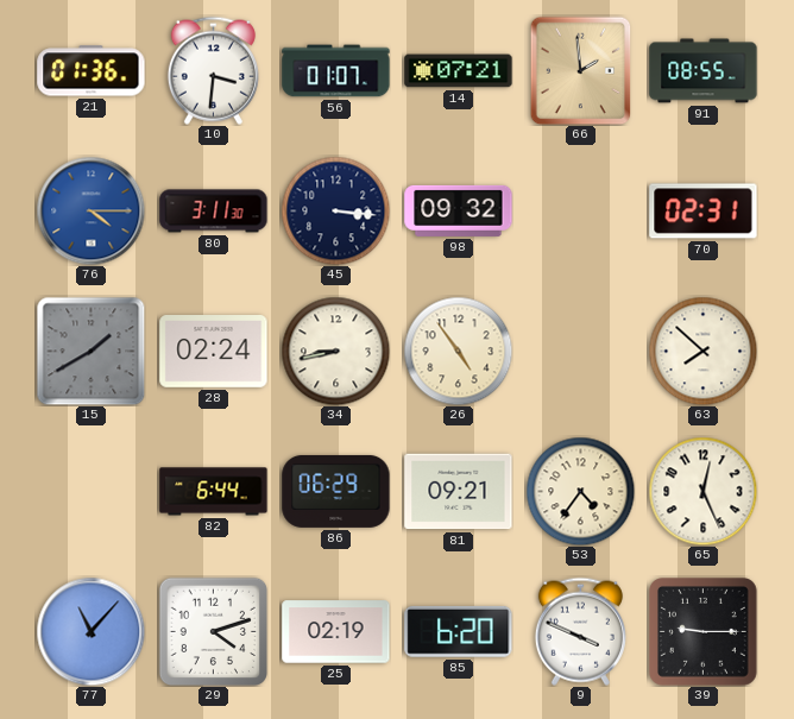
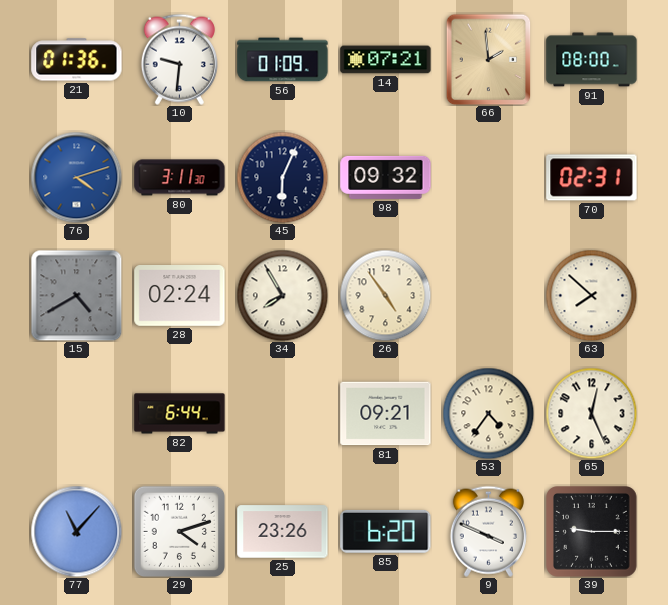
10: 3:31 -> 9:31 (179, 59)
56: 01:07 -> 01:09 (283, 60)
91: 08:55 -> 08:00 (592, 60)
76: 4:15 -> 4:12 (76, 177)
45: 3:16 -> 6:04 (282, 177)
15: 1:40 -> 4:40 (76, 295)
34: 8:43 -> 7:55 (282, 295)
86: 06:29 -> none (336, 491)
25: 02:19 -> 23:26 (283, 532)
